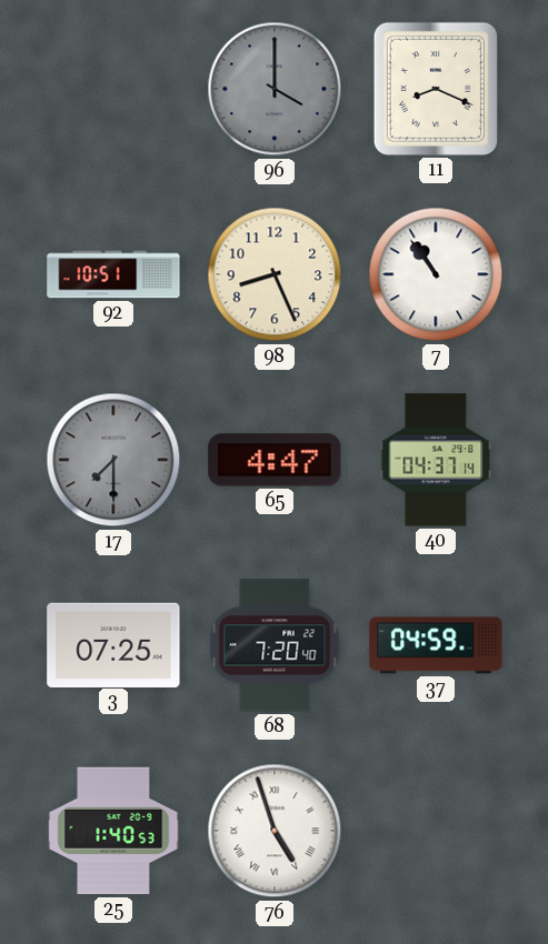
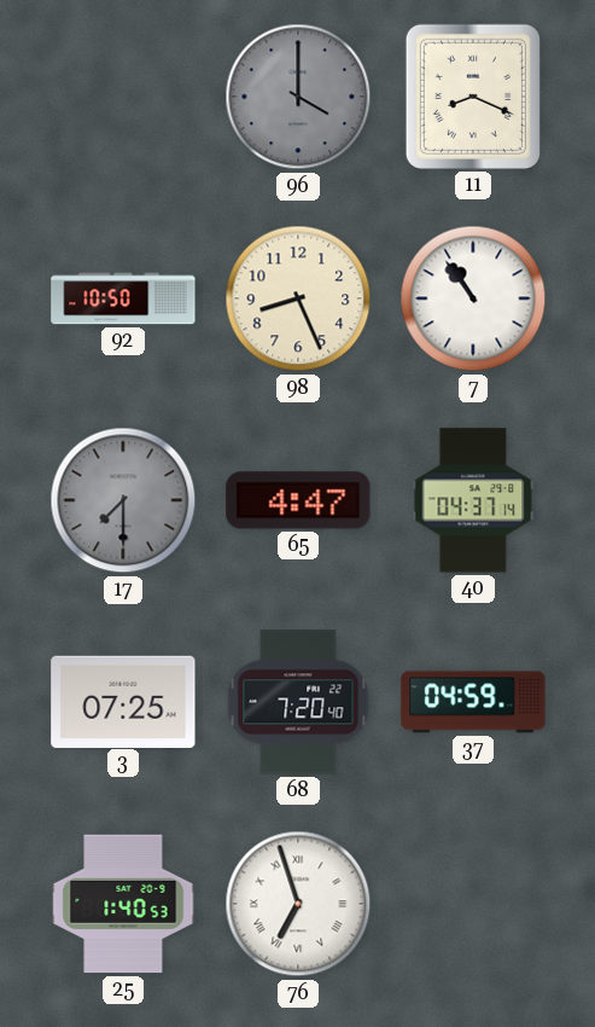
92: 10:51 -> 10:50 (123, 298)
76: 4:57 -> 6:57 (298, 904)
